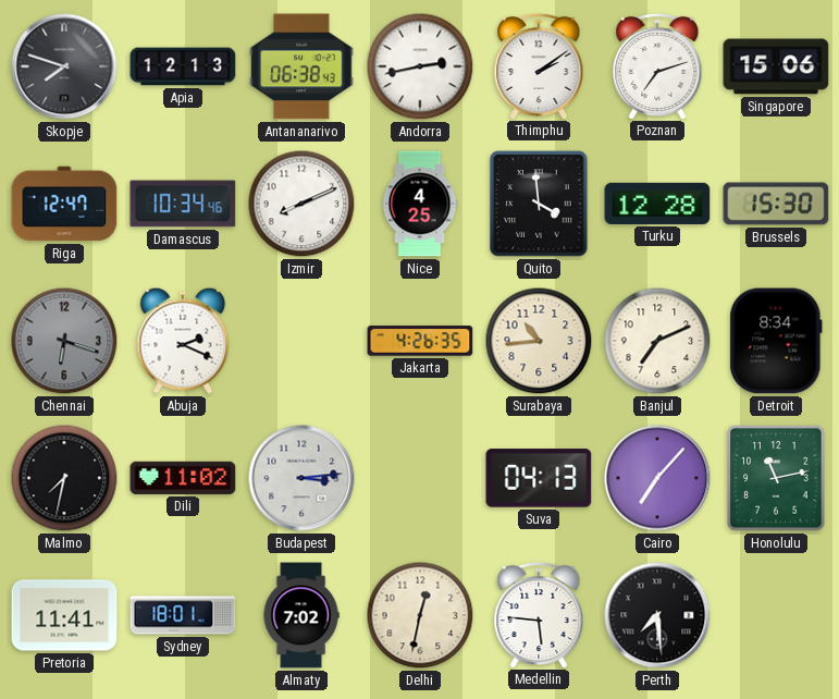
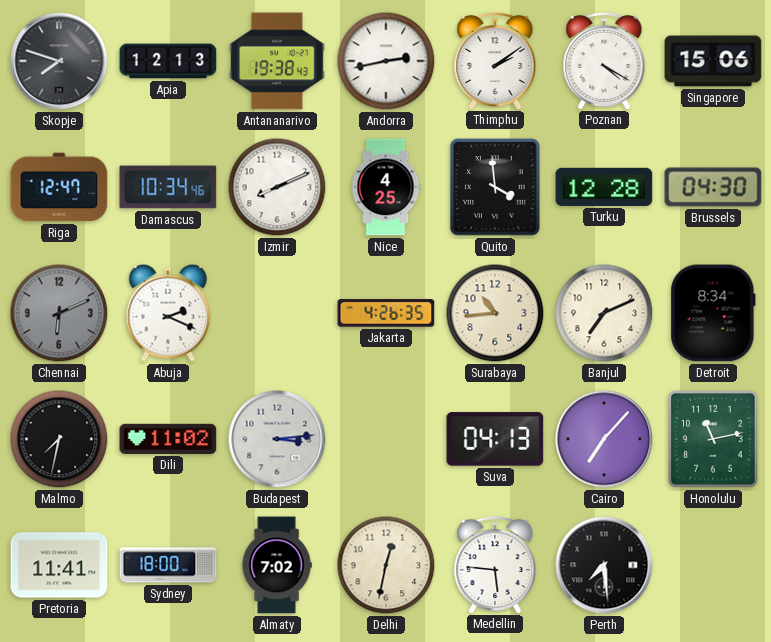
Antananarivo: 06:38 -> 19:38 (277, 61)
Poznan: 7:12 -> 4:20 (604, 60)
Brussels: 15:30 -> 04:30 (713, 187)
Chennai: 6:18 -> 6:11 (59, 313)
Sydney: 18:01 -> 18:00 (168, 565)
